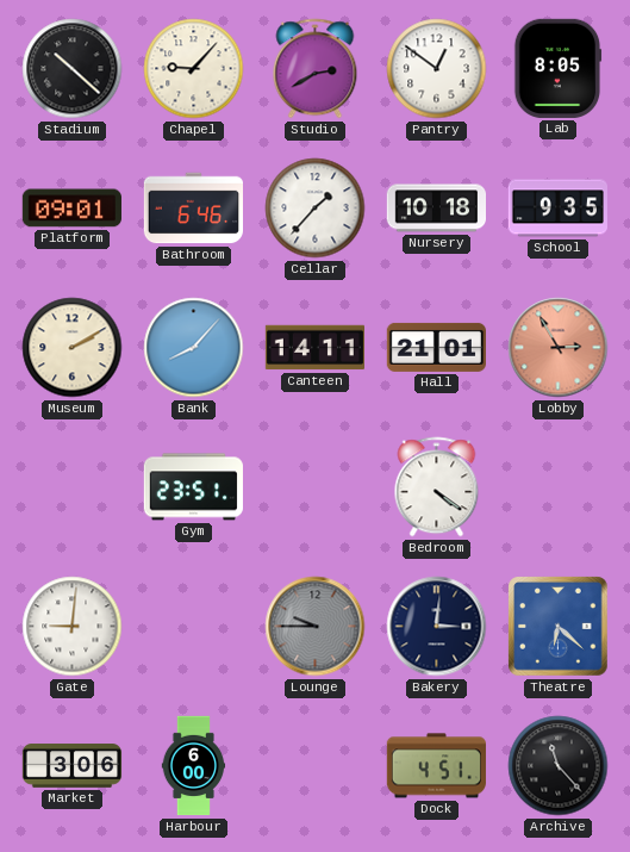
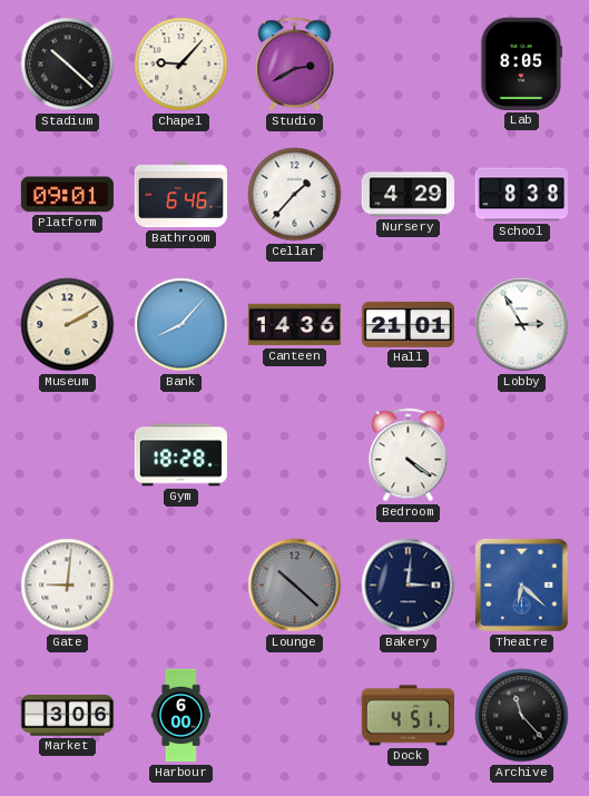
Pantry: 12:51 -> none (437, 69)
Nursery: 10:18 -> 4:29 (408, 195)
School: 9:35 -> 8:38 (521, 195)
Canteen: 14:11 -> 14:36 (294, 325)
Lobby dial: salmon -> white (522, 325)
Gym: 23:51 -> 18:28 (180, 455)
Lounge: 9:45 -> 10:22 (295, 586)
